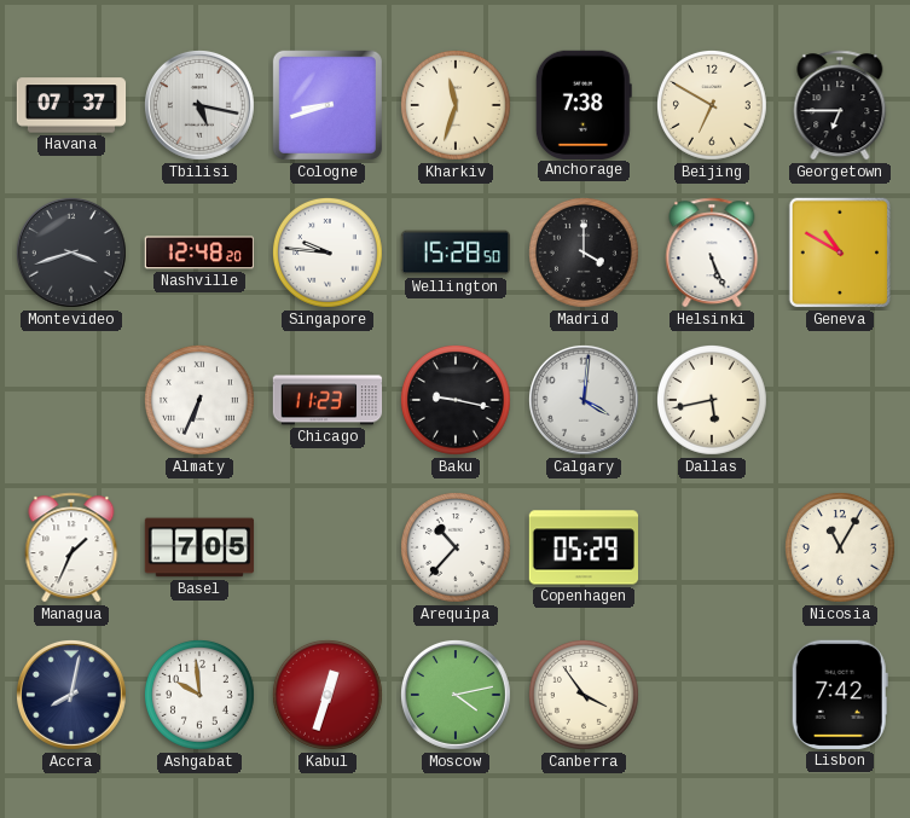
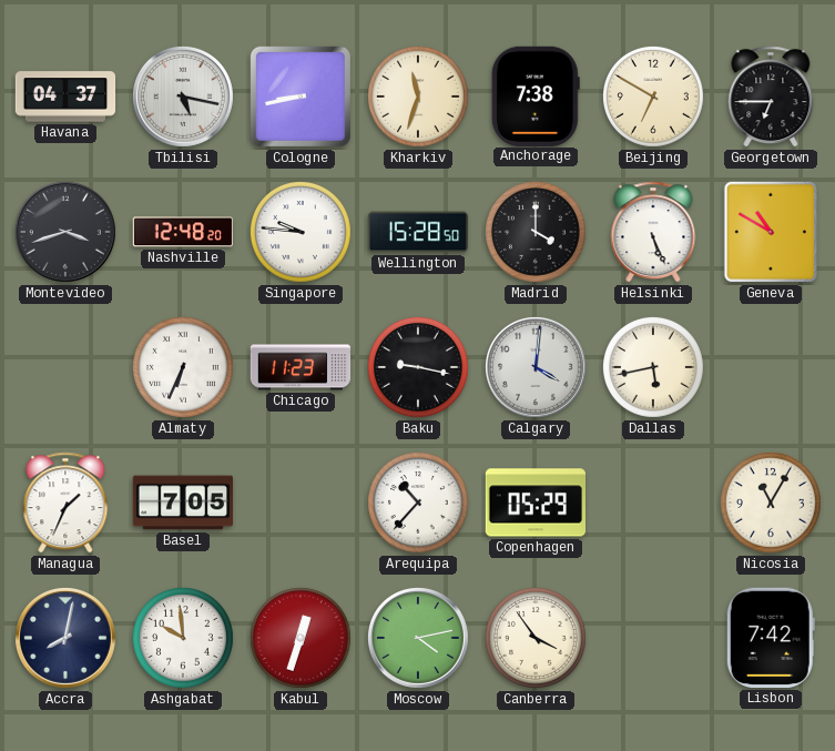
Havana: 07:37 -> 04:37 (65, 97)
Cologne: 8:42 -> 8:43 (301, 97)
